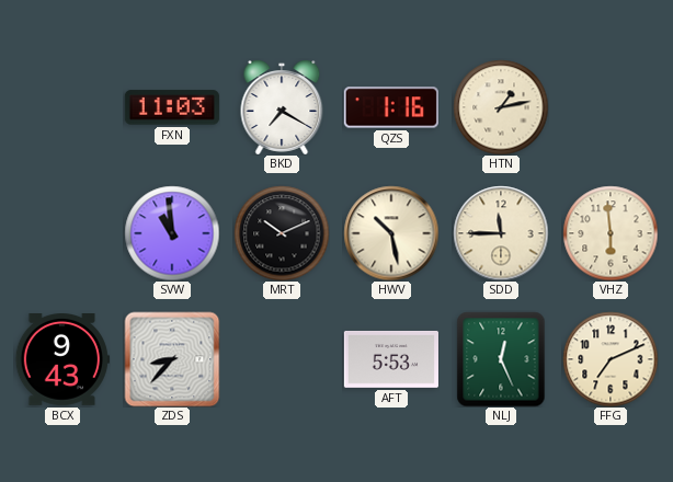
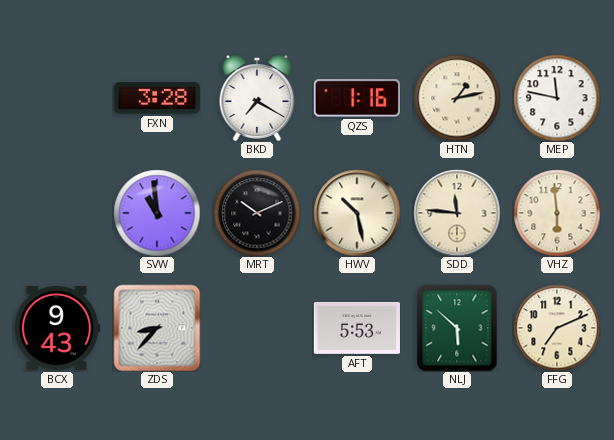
FXN: 11:03 -> 3:28 (157, 98)
MEP: none -> 11:47 (557, 98)
SDD: 11:45 -> 11:46 (457, 213)
NLJ: 12:26 -> 5:52 (457, 328)
